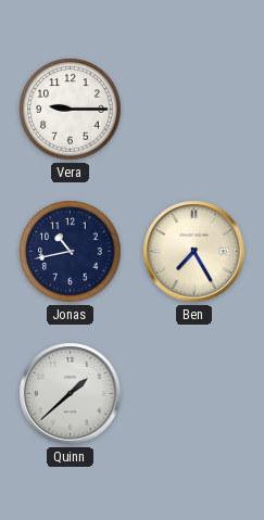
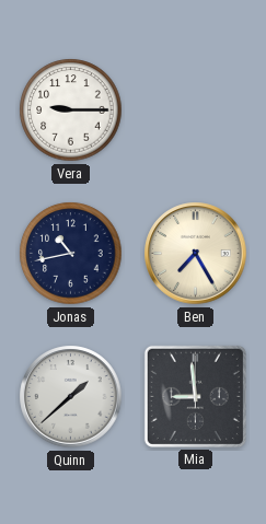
Mia: none -> 8:59 (195, 396)
